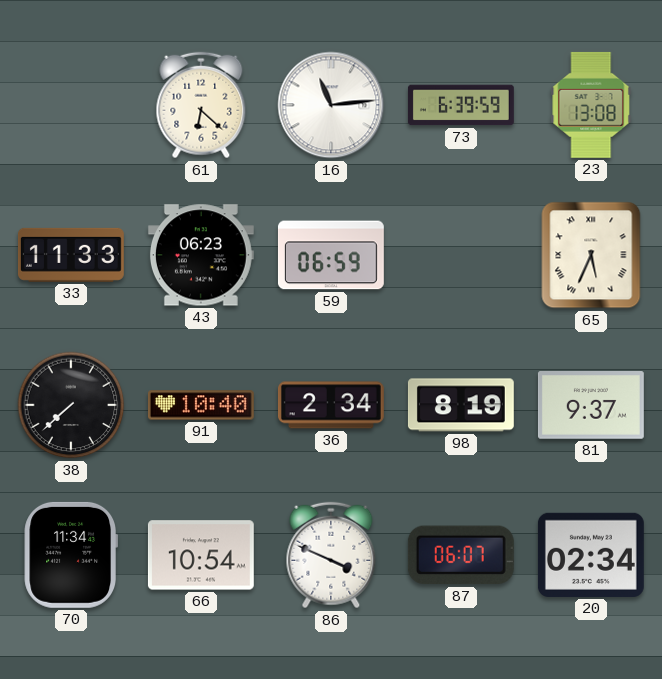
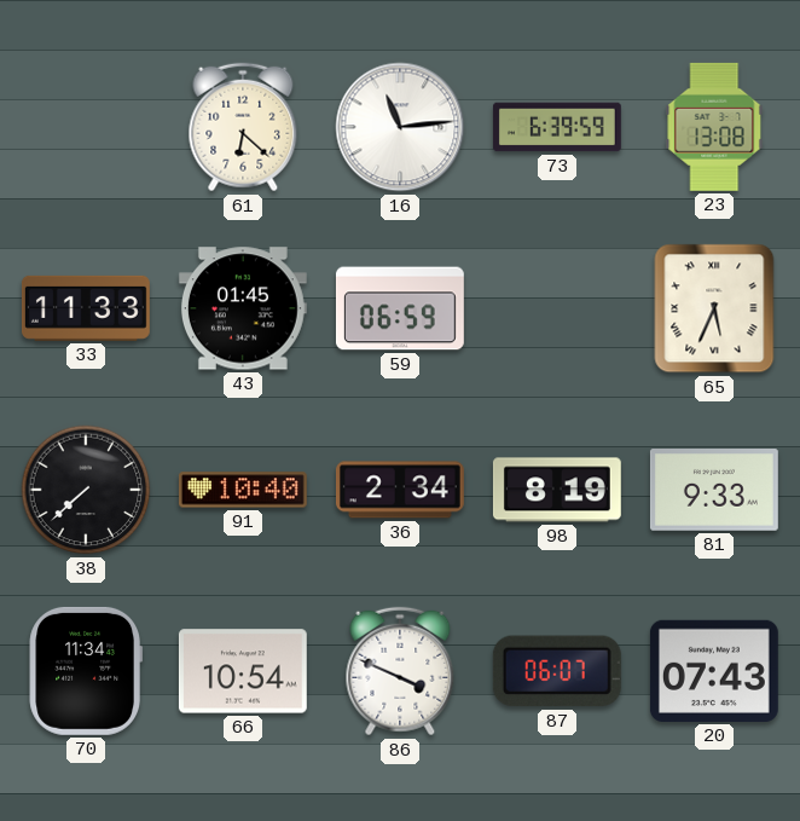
43: 06:23 -> 01:45 (243, 308)
81: 9:37 -> 9:33 (714, 491)
20: 02:34 -> 07:43 (714, 671)
